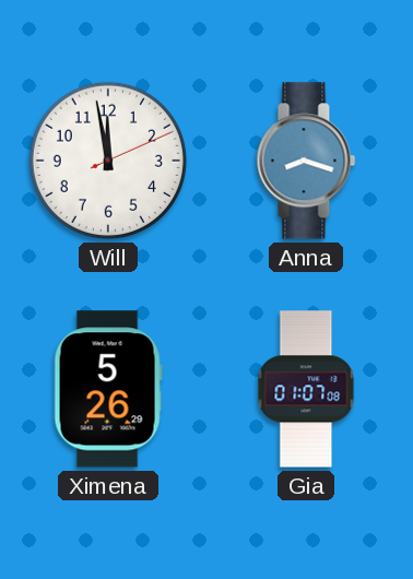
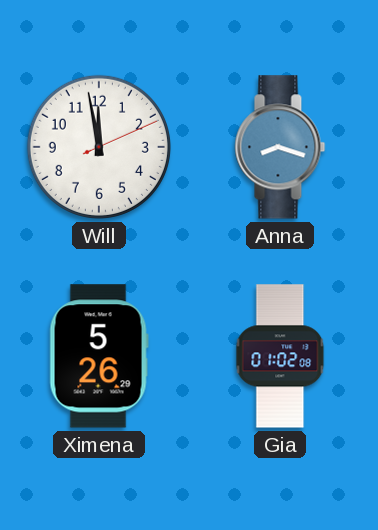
Gia: 01:07 -> 01:02 (280, 356)
